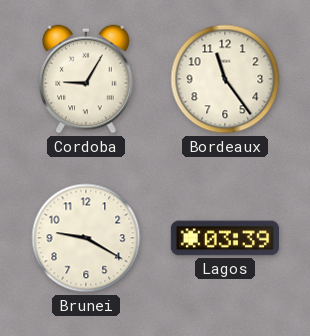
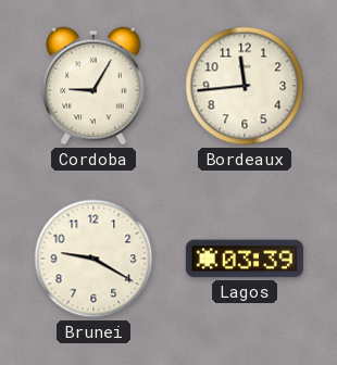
Bordeaux: 11:24 -> 11:44 (245, 86)
